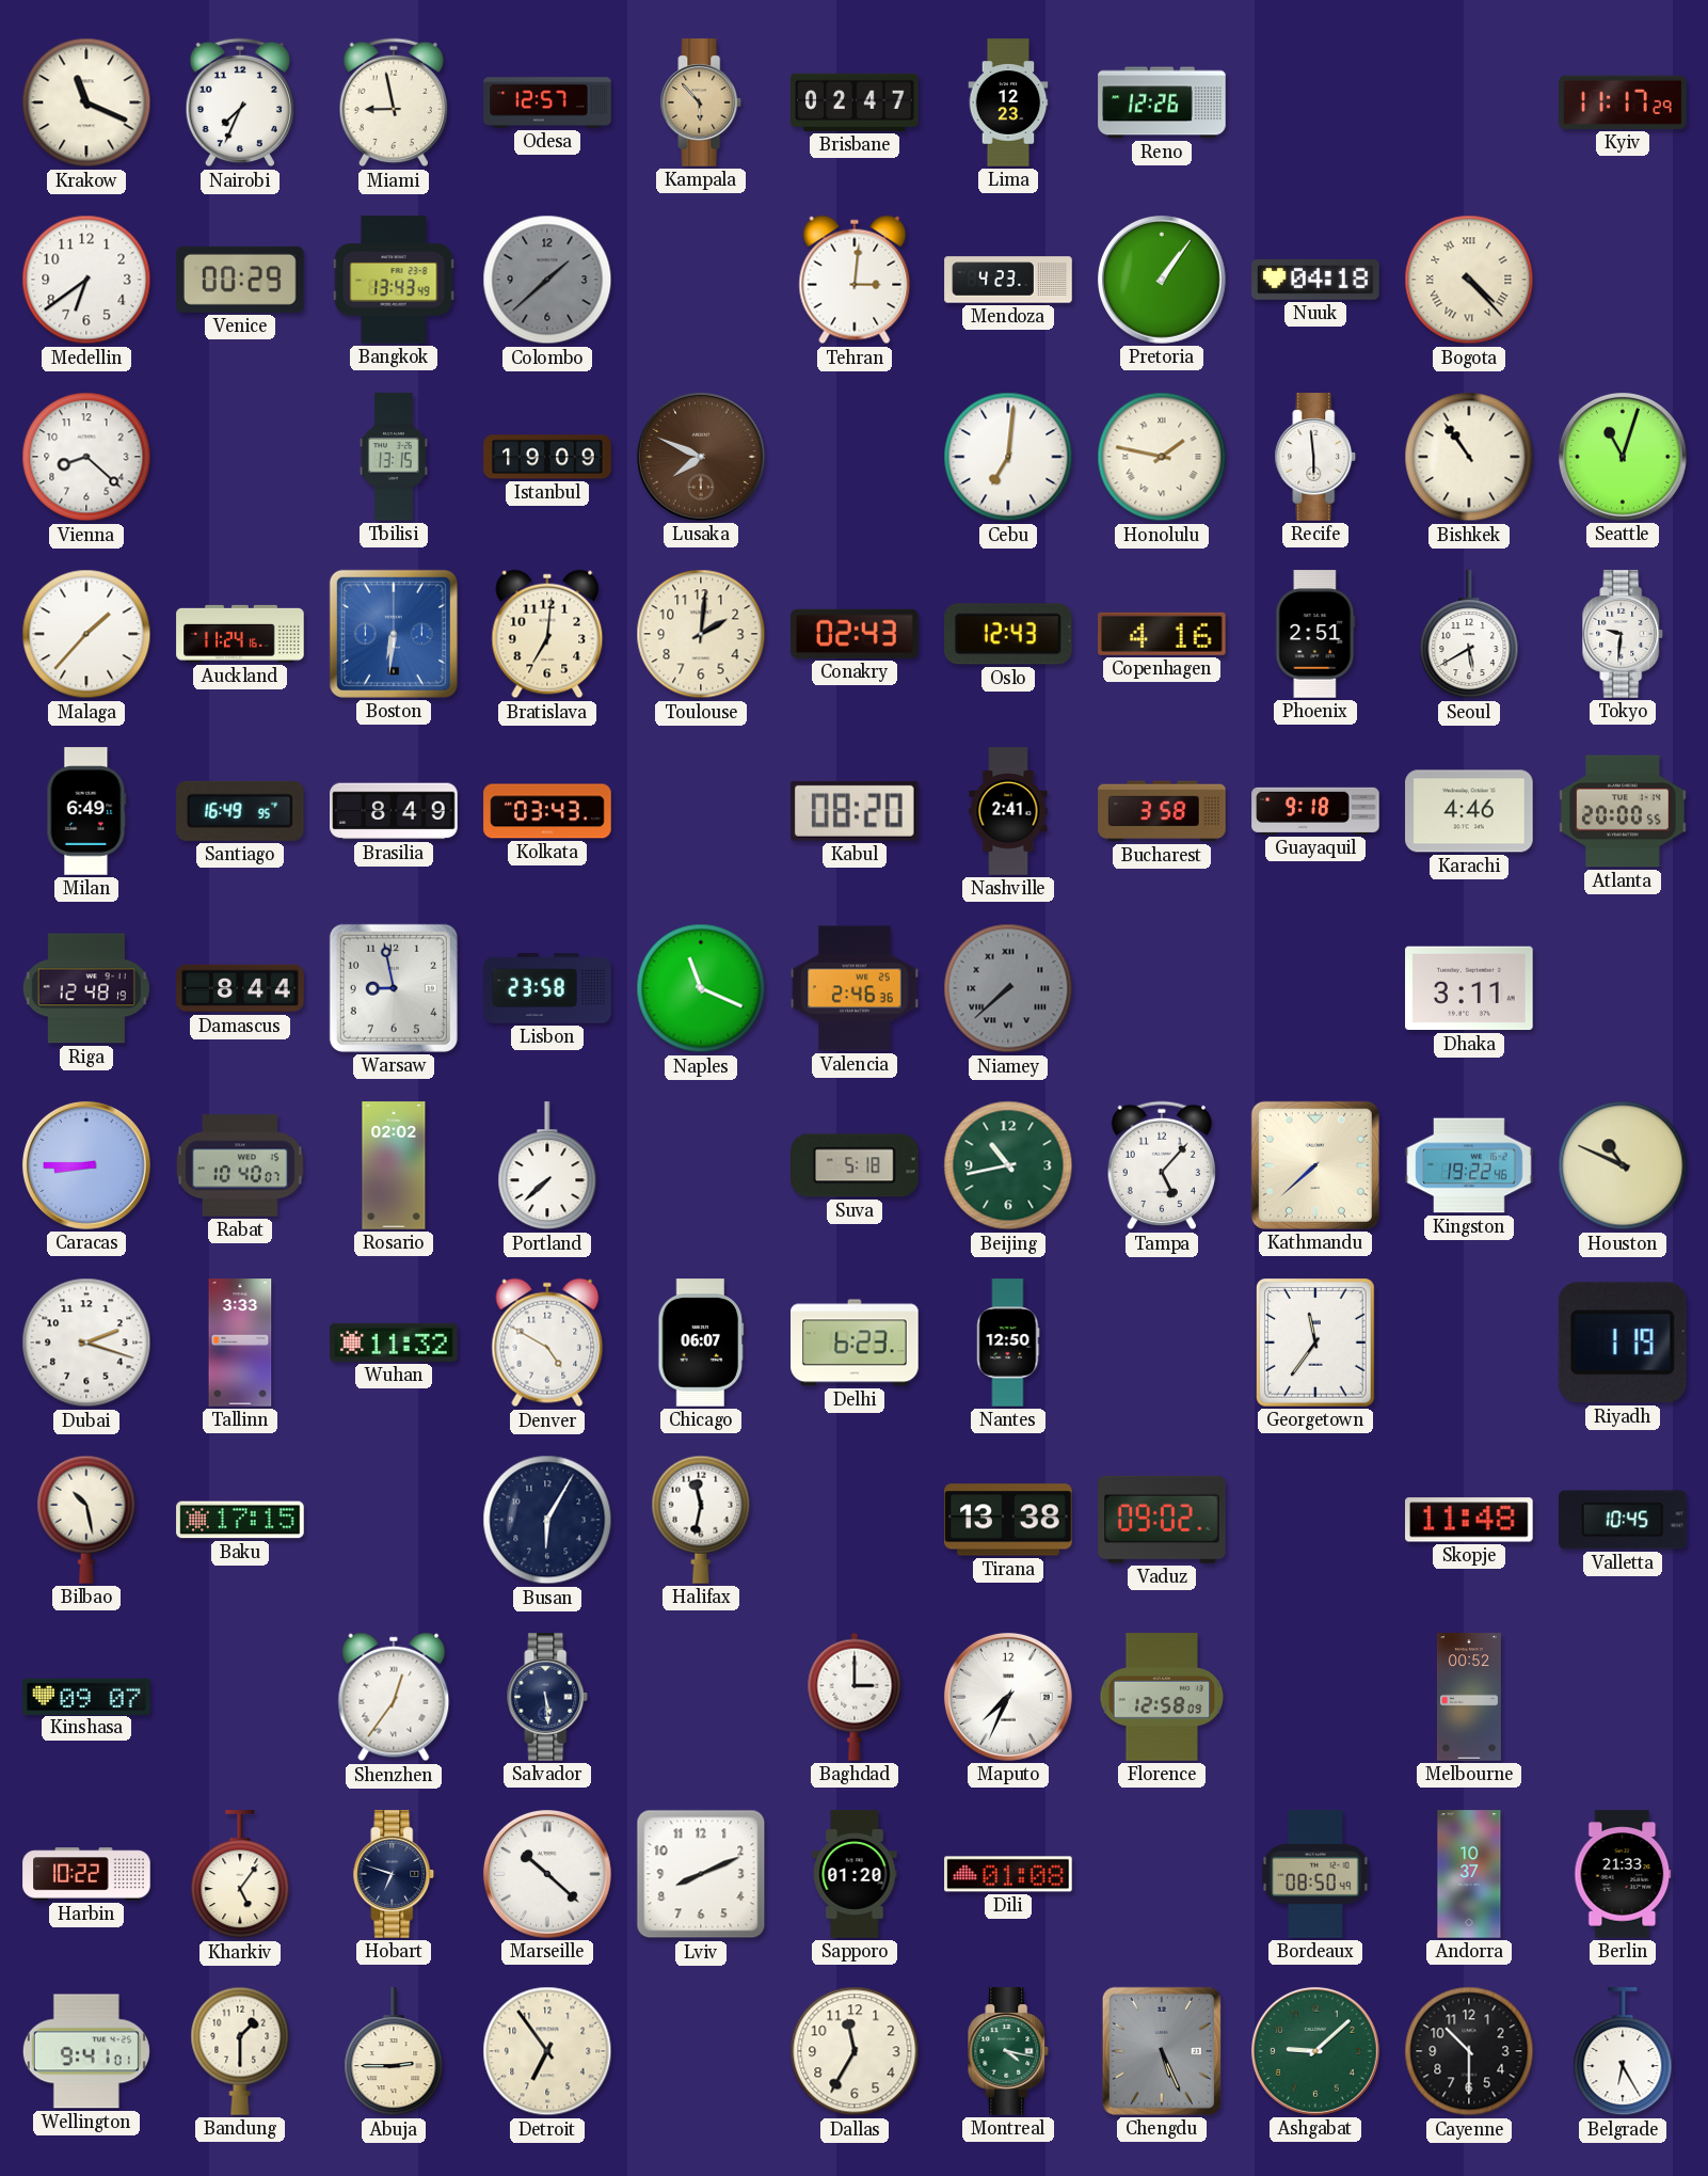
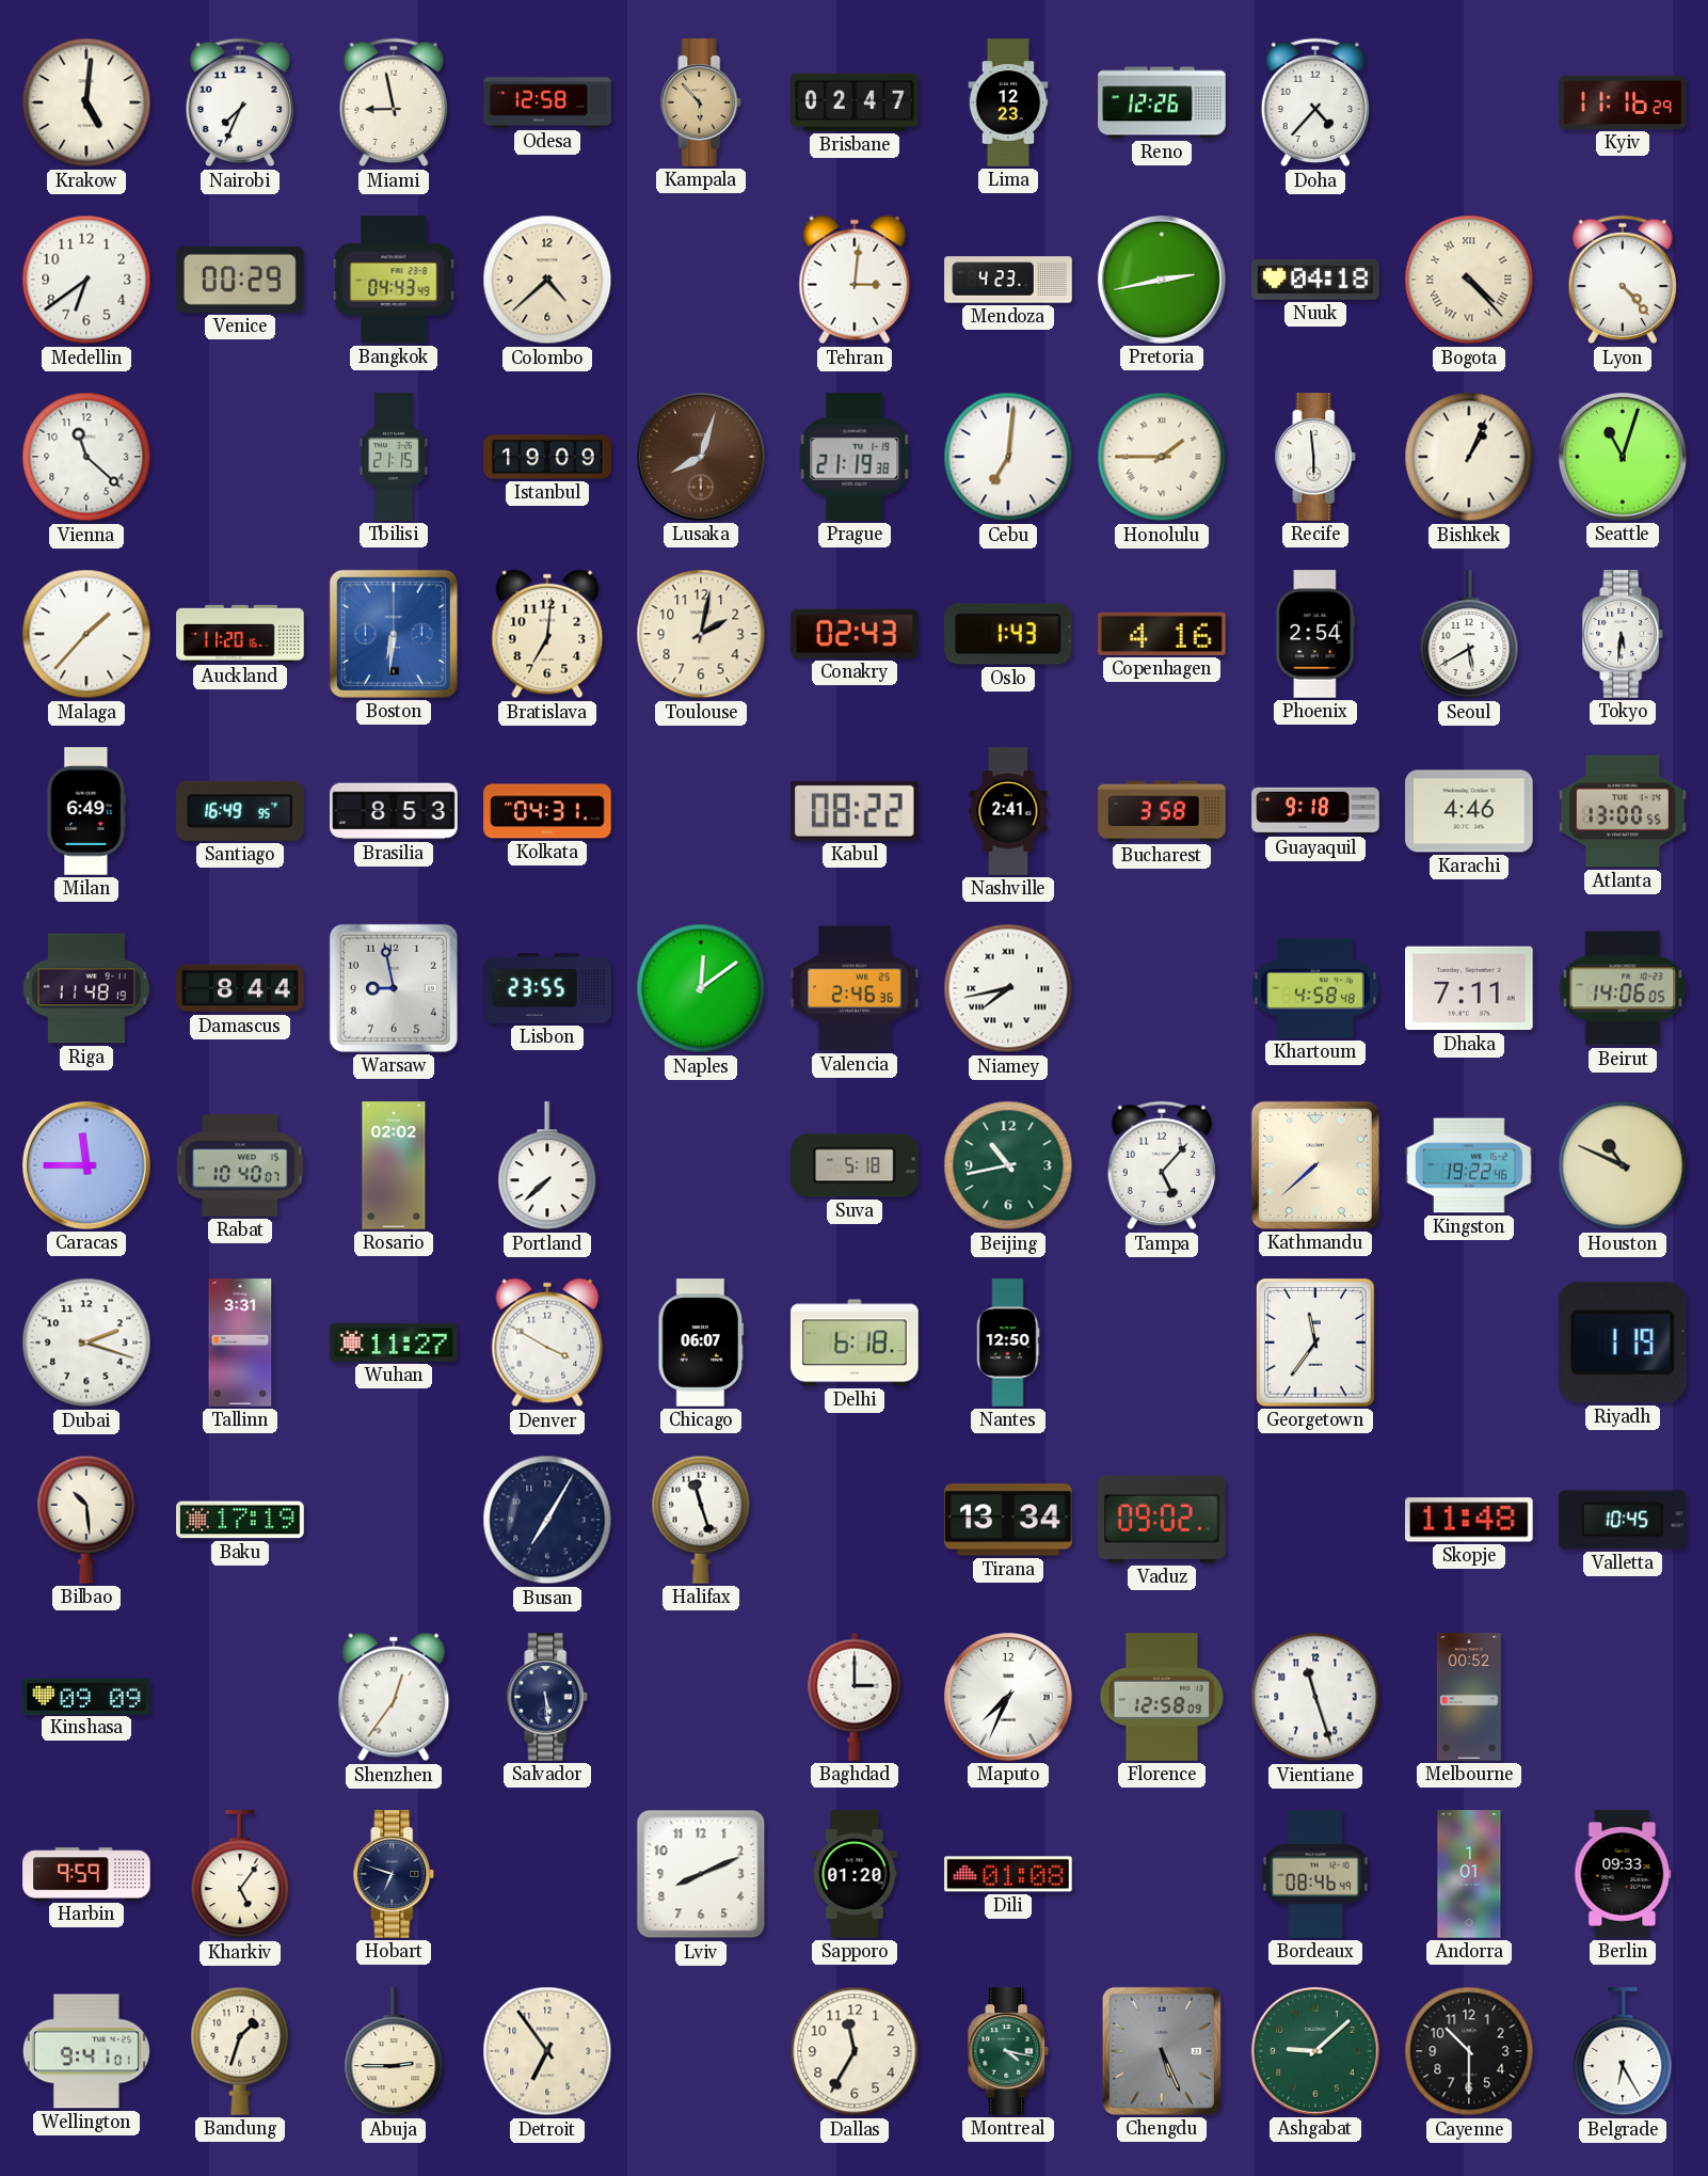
Krakow: 11:19 -> 5:01 (86, 102)
Odesa: 12:57 -> 12:58 (547, 102)
Doha: none -> 4:37 (1315, 102)
Kyiv: 11:17 -> 11:16 (1623, 102)
Bangkok: 13:43 -> 04:43 (394, 280)
Colombo: 1:38 -> 4:38 (547, 280)
Colombo dial: grey -> cream (547, 280)
Pretoria: 1:06 -> 2:43 (1162, 280)
Lyon: none -> 4:23 (1623, 280)
Vienna: 8:22 -> 11:22 (86, 457)
Tbilisi: 13:15 -> 21:15 (394, 457)
Lusaka: 7:49 -> 8:03 (701, 457)
Prague: none -> 21:19 (855, 457)
Honolulu: 1:47 -> 1:45 (1162, 457)
Bishkek: 10:54 -> 1:04 (1469, 457)
Auckland: 11:24 -> 11:20 (240, 634)
Toulouse: 2:01 -> 2:02 (701, 634)
Oslo: 12:43 -> 1:43 (1009, 634)
Phoenix: 2:51 -> 2:54 (1315, 634)
Tokyo: 9:31 -> 5:31 (1623, 634)
Brasilia: 8:49 -> 8:53 (394, 811)
Kolkata: 03:43 -> 04:31 (547, 811)
Kabul: 08:20 -> 08:22 (855, 811)
Atlanta: 20:00 -> 13:00 (1623, 811)
Riga: 12:48 -> 11:48 (85, 988)
Lisbon: 23:58 -> 23:55 (547, 988)
Naples: 11:19 -> 12:09 (701, 988)
Niamey: 7:38 -> 7:43 (1008, 988)
Niamey dial: grey -> white (1008, 988)
Khartoum: none -> 4:58 (1315, 988)
Dhaka: 3:11 -> 7:11 (1469, 988)
Beirut: none -> 14:06 (1623, 988)
Caracas: 8:45 -> 11:45 (86, 1165)
Tallinn: 3:33 -> 3:31 (240, 1343)
Wuhan: 11:32 -> 11:27 (394, 1343)
Denver: 4:50 -> 3:50 (547, 1343)
Delhi: 6:23 -> 6:18 (855, 1343)
Bilbao: 10:28 -> 10:29 (86, 1520)
Baku: 17:15 -> 17:19 (240, 1520)
Busan: 6:05 -> 7:05 (547, 1520)
Halifax: 11:32 -> 11:27 (701, 1520)
Tirana: 13:38 -> 13:34 (1008, 1520)
Kinshasa: 09:07 -> 09:09 (86, 1696)
Vientiane: none -> 11:27 (1315, 1697)
Harbin: 10:22 -> 9:59 (86, 1874)
Marseille: 10:22 -> none (547, 1874)
Bordeaux: 08:50 -> 08:46 (1315, 1874)
Andorra: 10:37 -> 1:01 (1469, 1874)
Berlin: 21:33 -> 09:33 (1623, 1874)
Bandung: 1:30 -> 1:33 (240, 2051)
